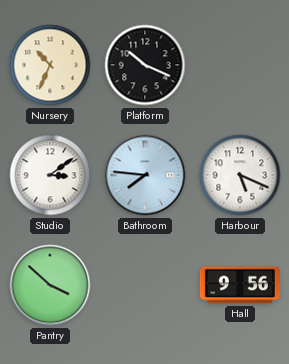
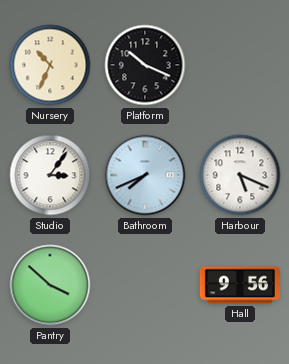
Studio: 3:09 -> 3:06 (50, 175)
Bathroom: 7:46 -> 7:41 (145, 175)
